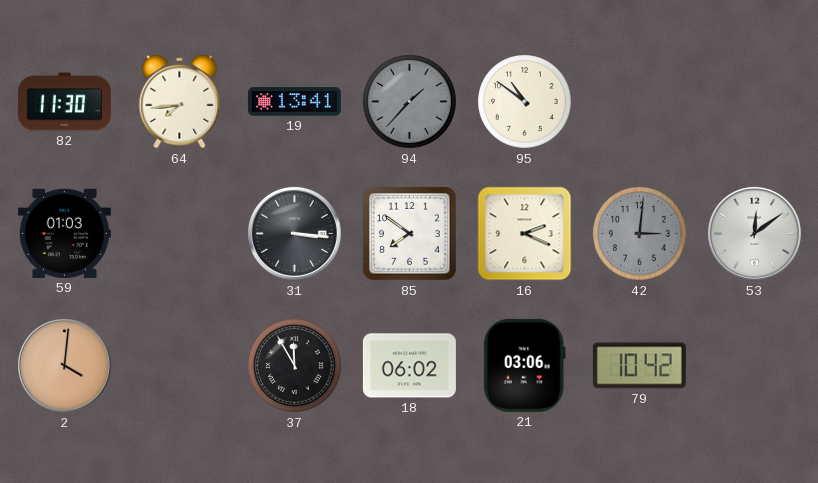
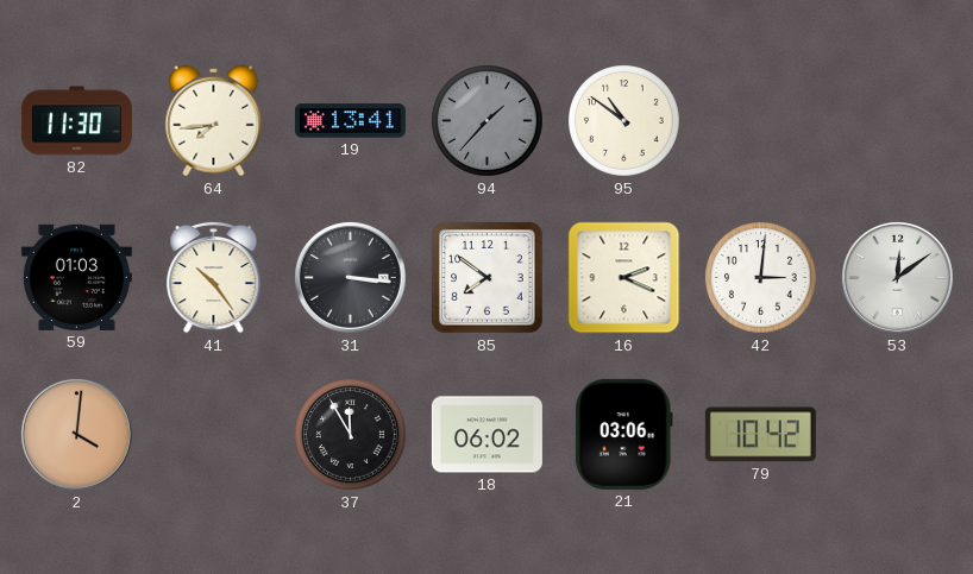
41: none -> 10:24 (214, 277)
42 dial: grey -> white (761, 278)
